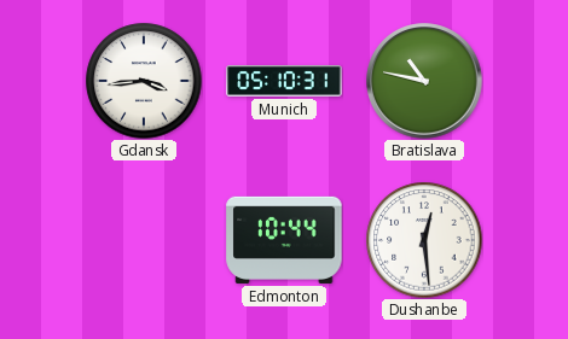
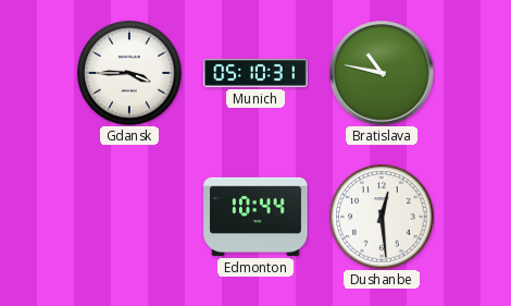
Gdansk: 3:44 -> 3:45 (129, 73)
